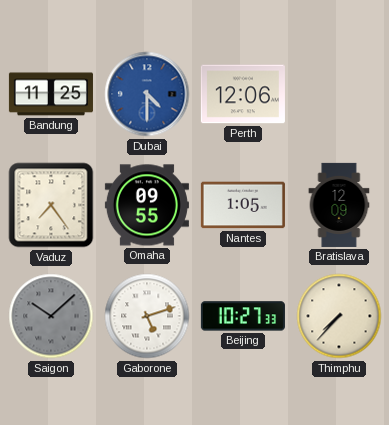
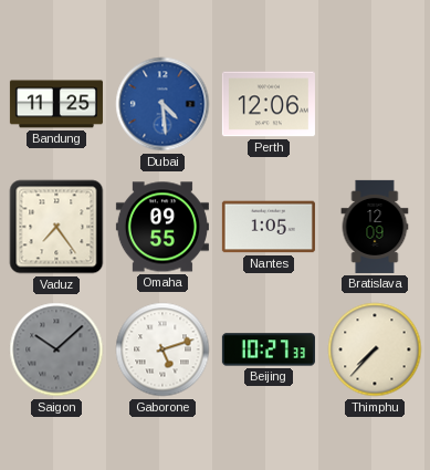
Dubai: 4:30 -> 4:29 (162, 104)
